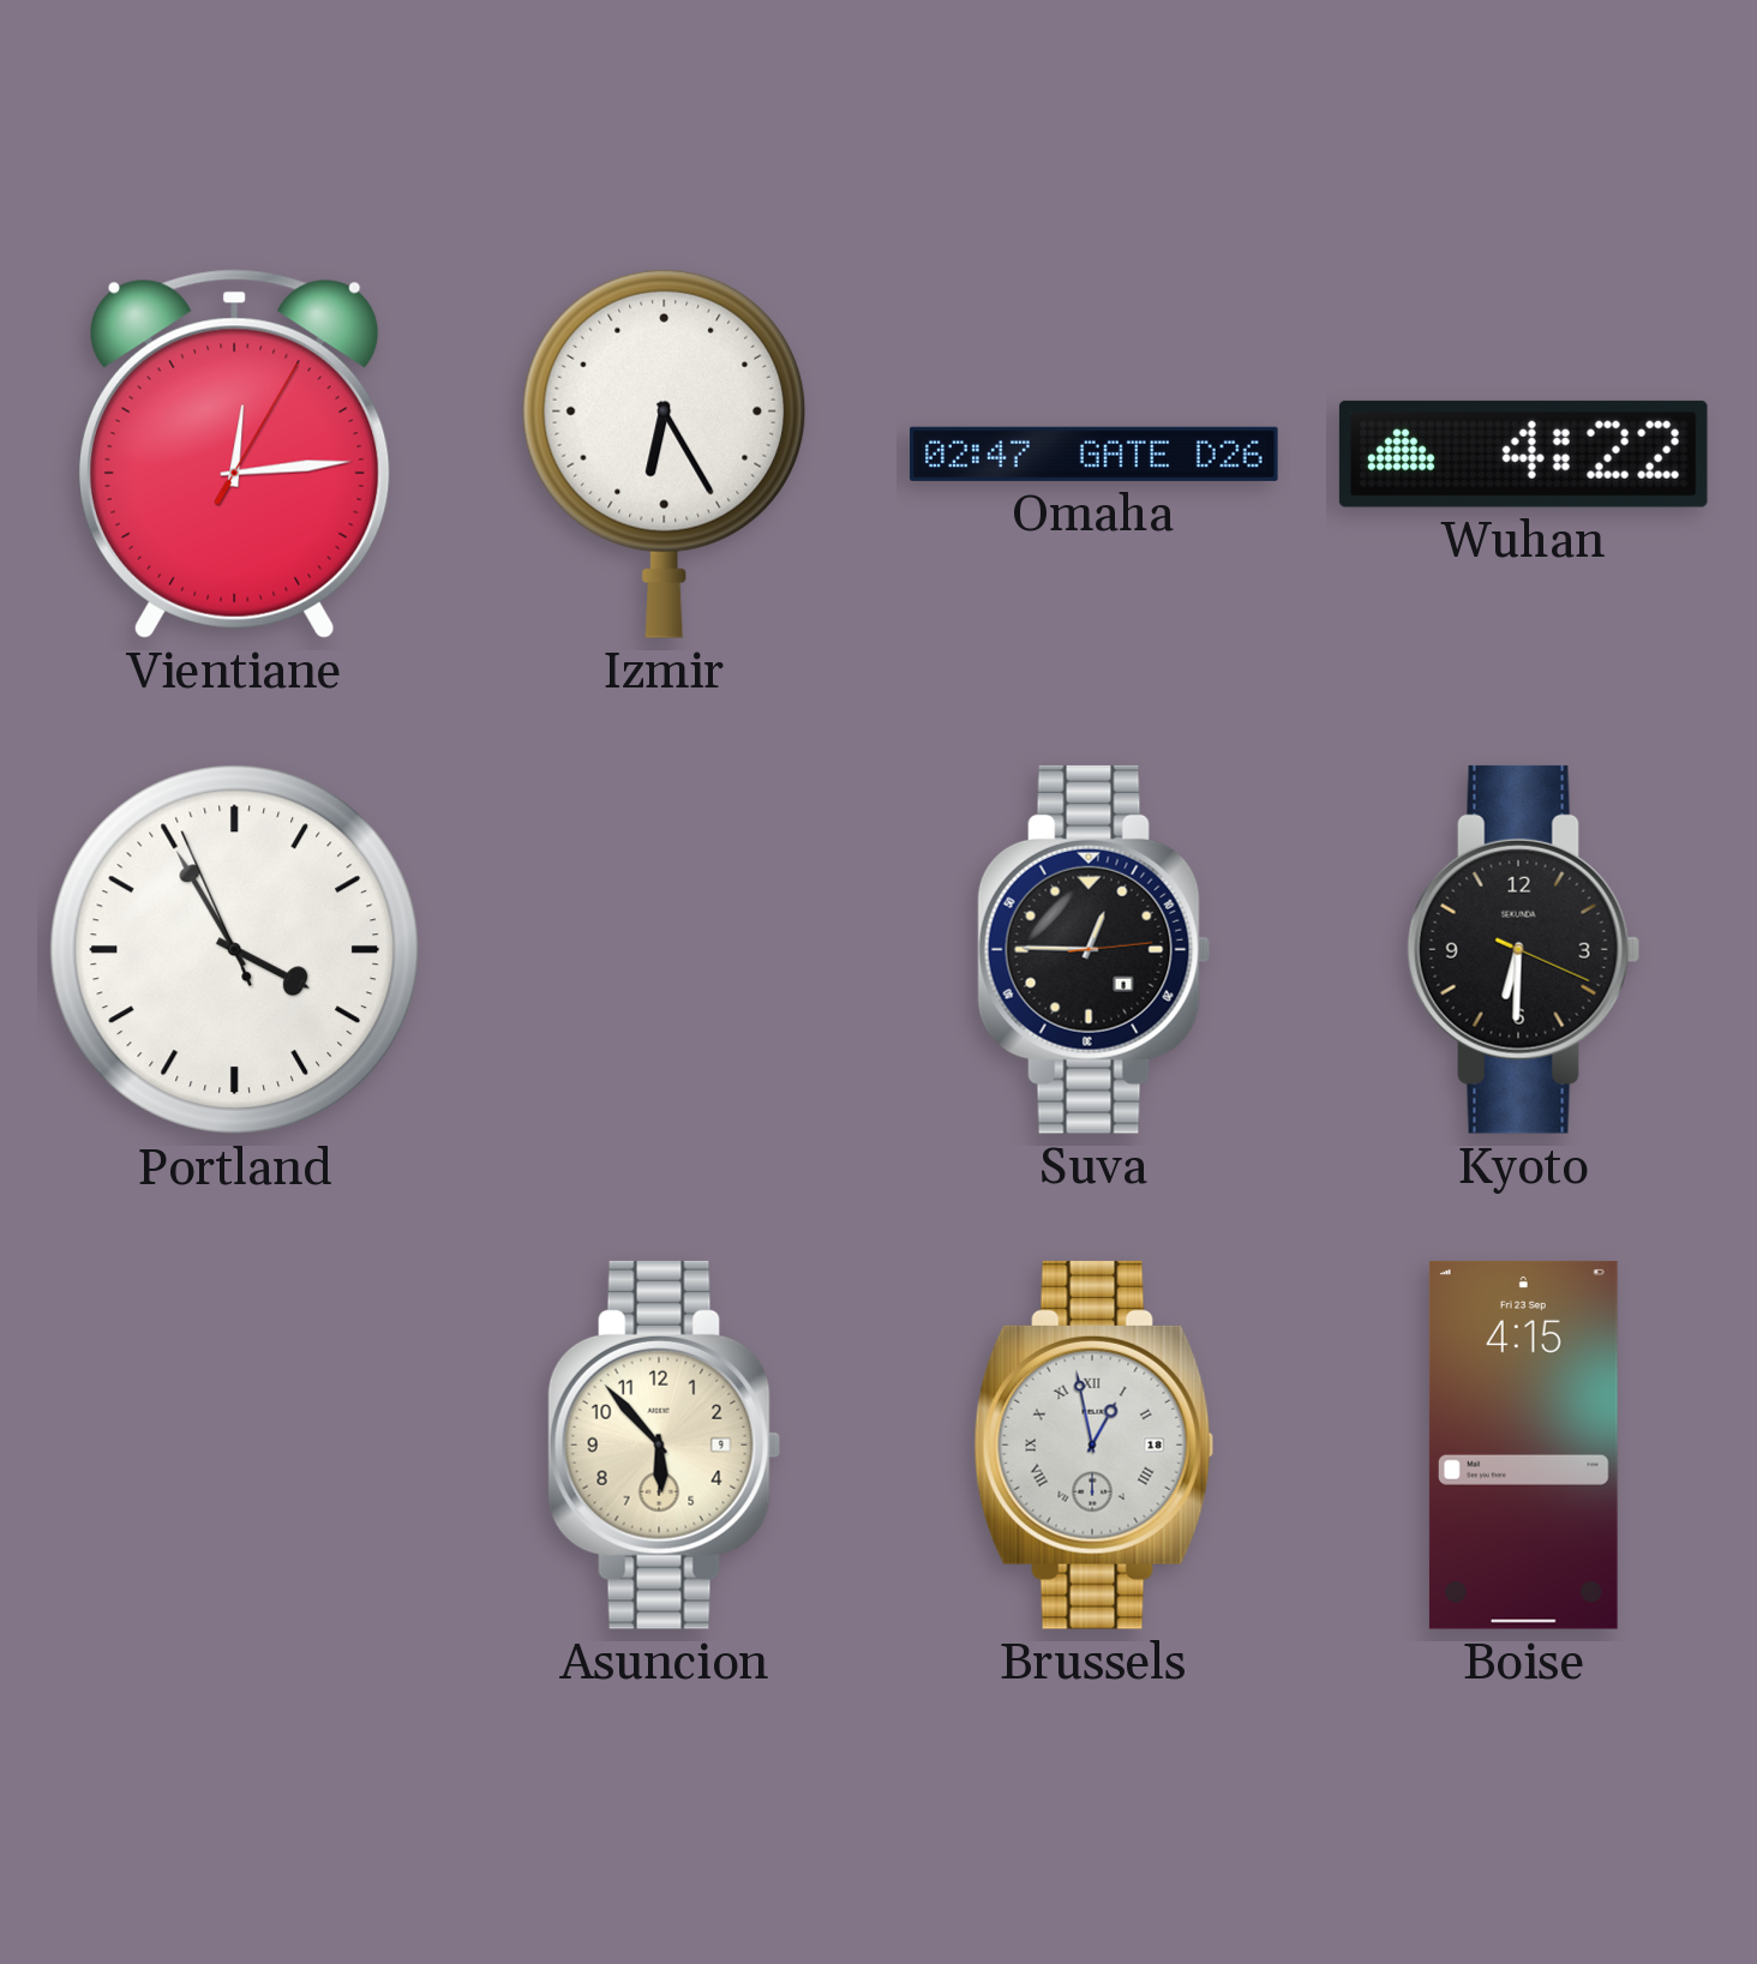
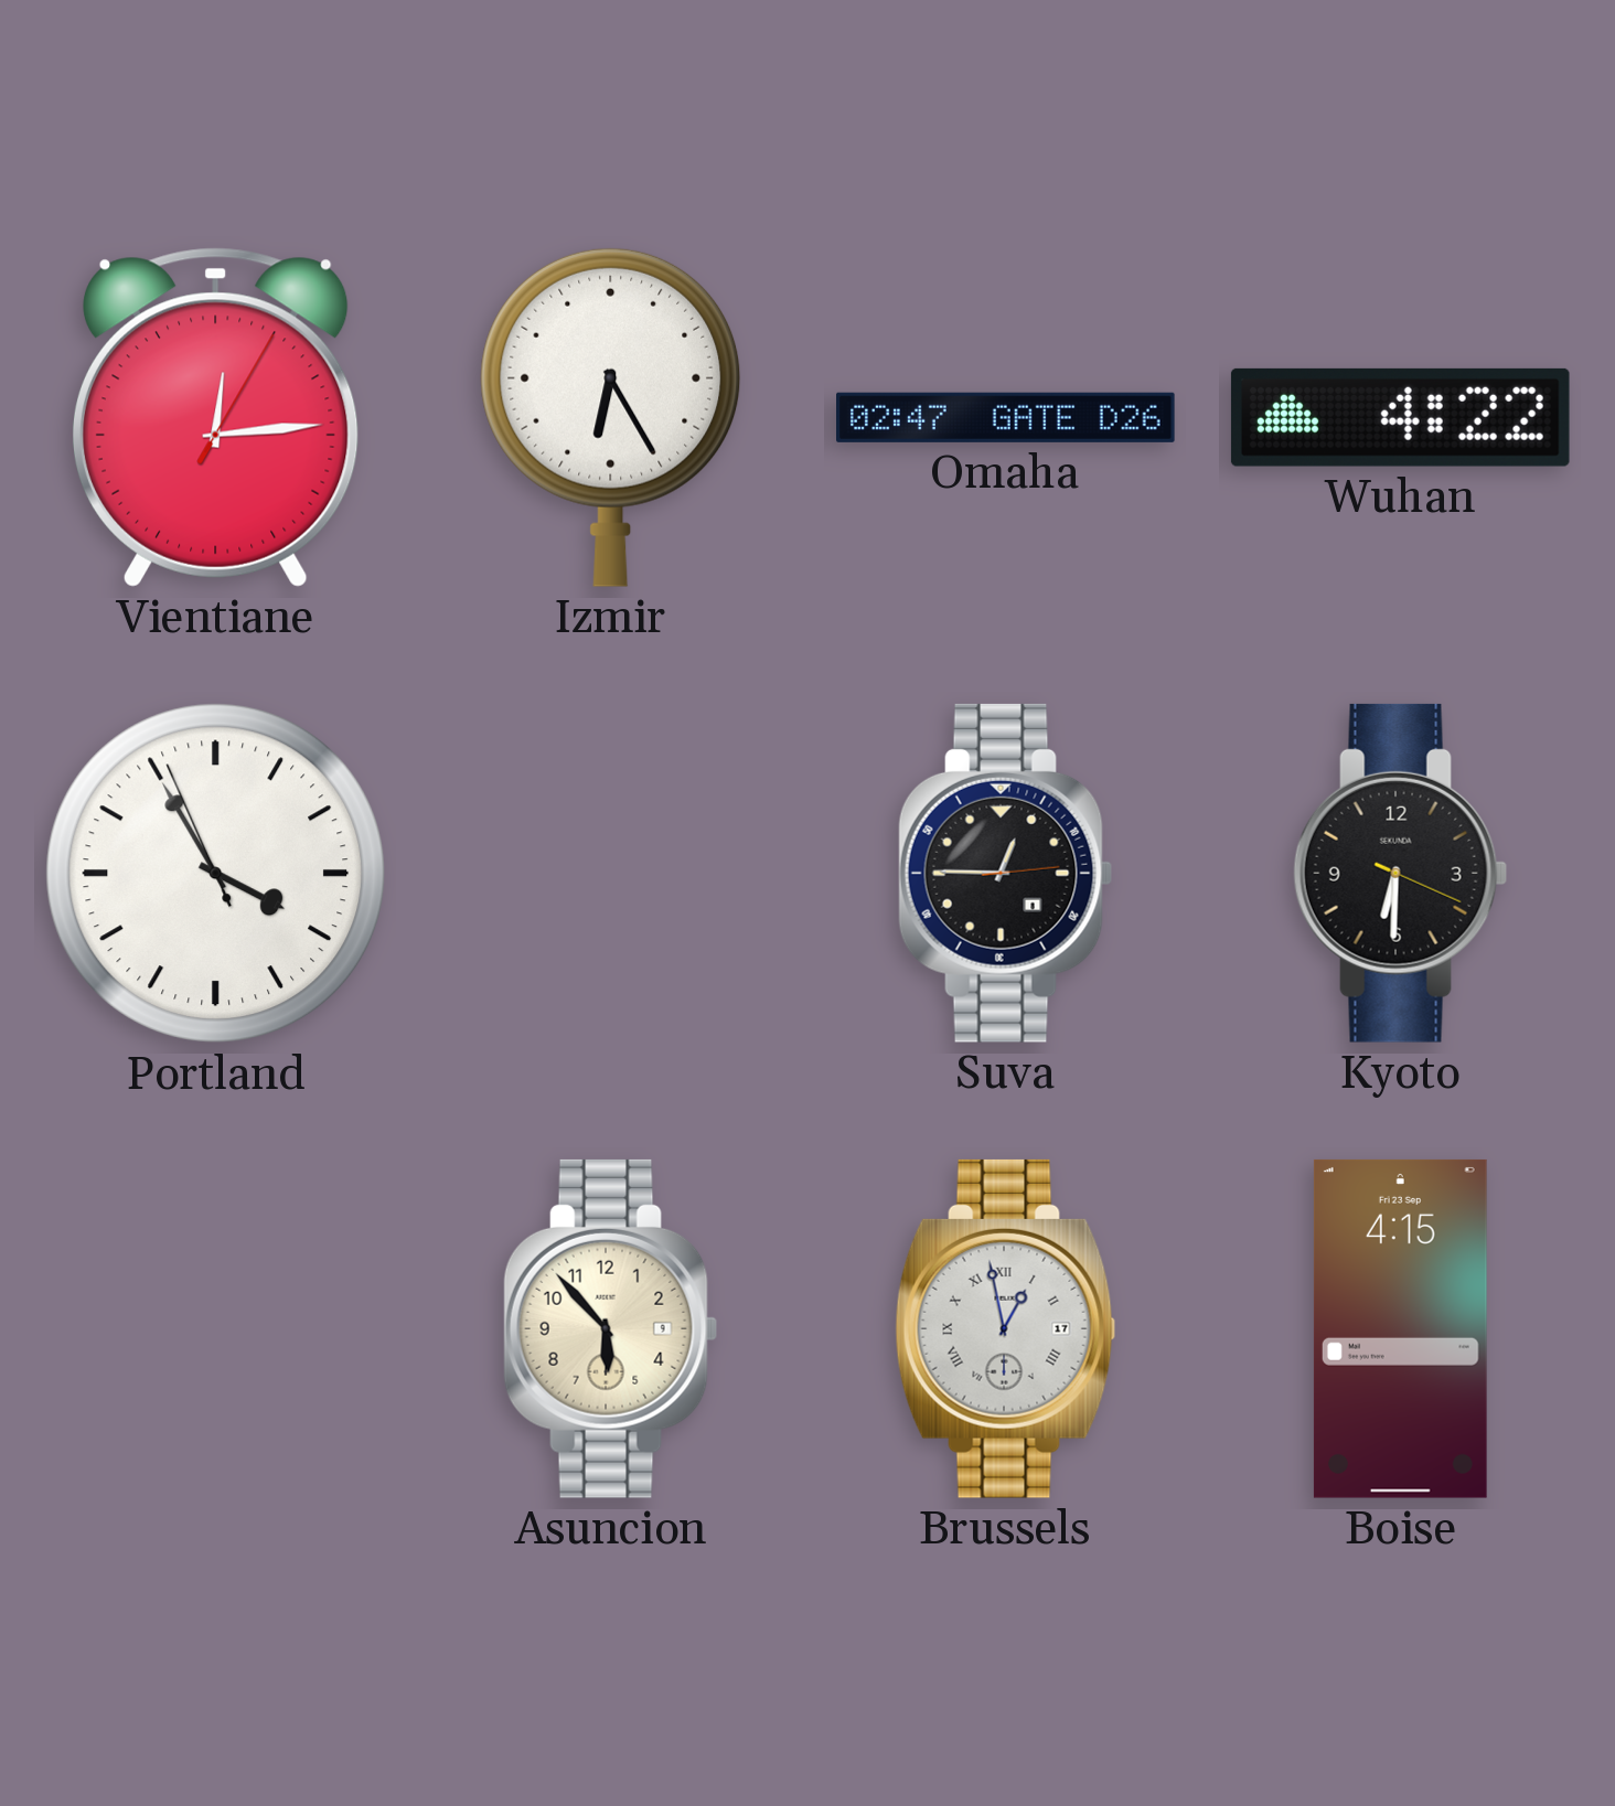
Brussels date: 18 -> 17 (1006, 1328)
